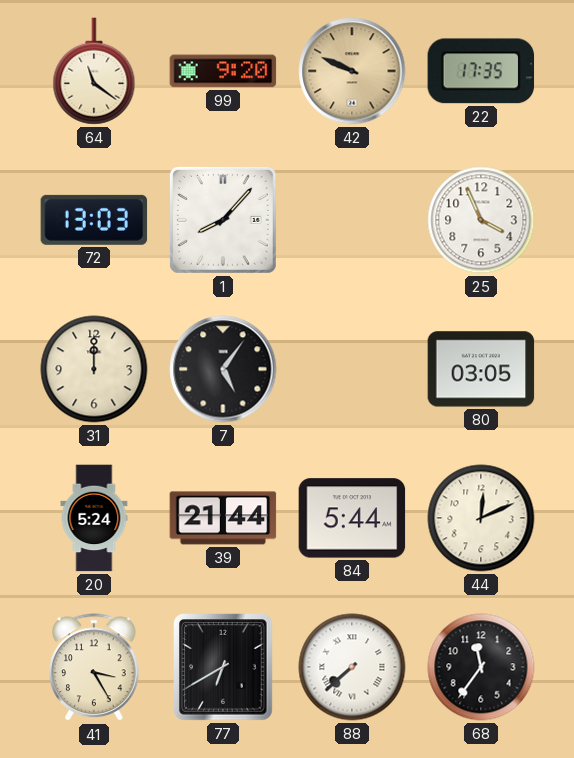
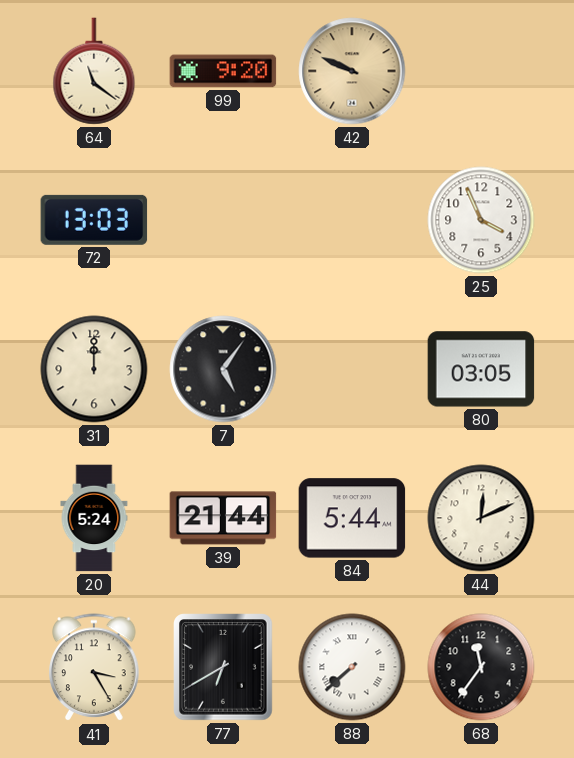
22: 17:35 -> none (481, 71)
1: 8:07 -> none (223, 220)
